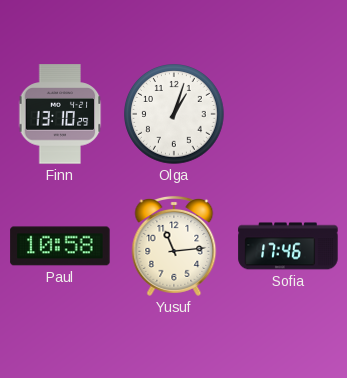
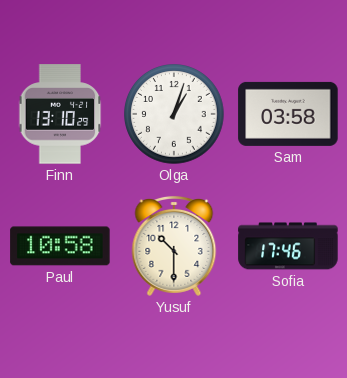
Sam: none -> 03:58 (288, 114)
Yusuf: 11:14 -> 10:30 (174, 246)
